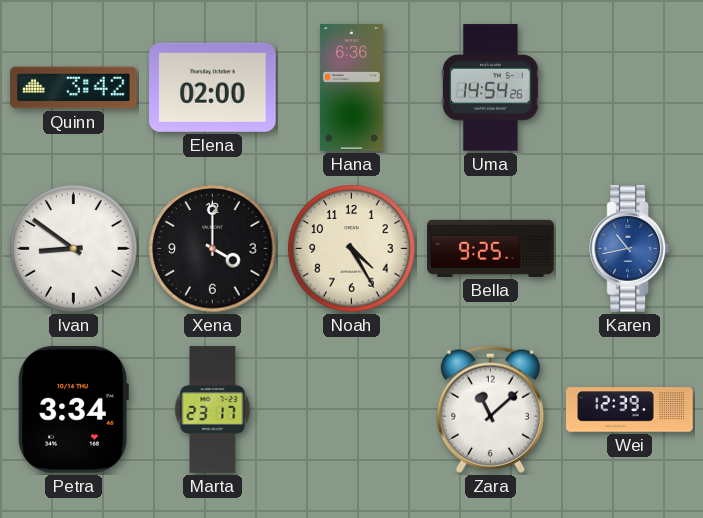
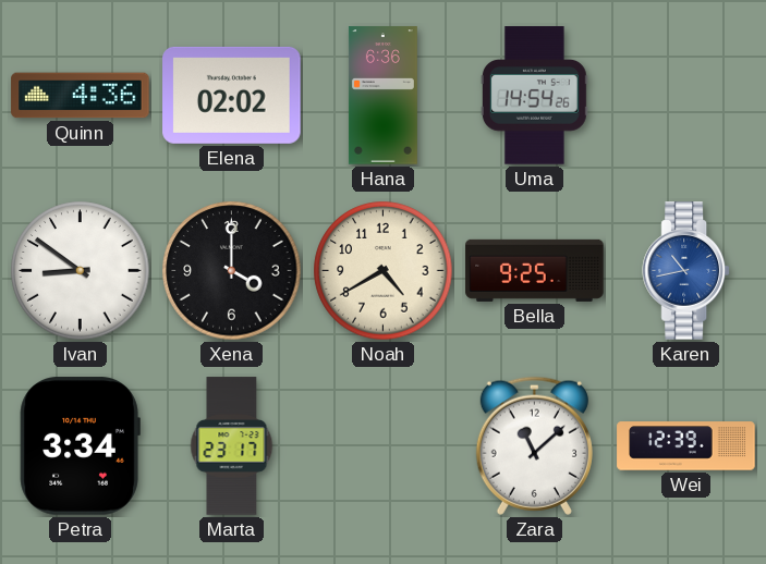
Quinn: 3:42 -> 4:36 (81, 96)
Elena: 02:00 -> 02:02 (232, 95)
Noah: 4:25 -> 4:40 (384, 271)
